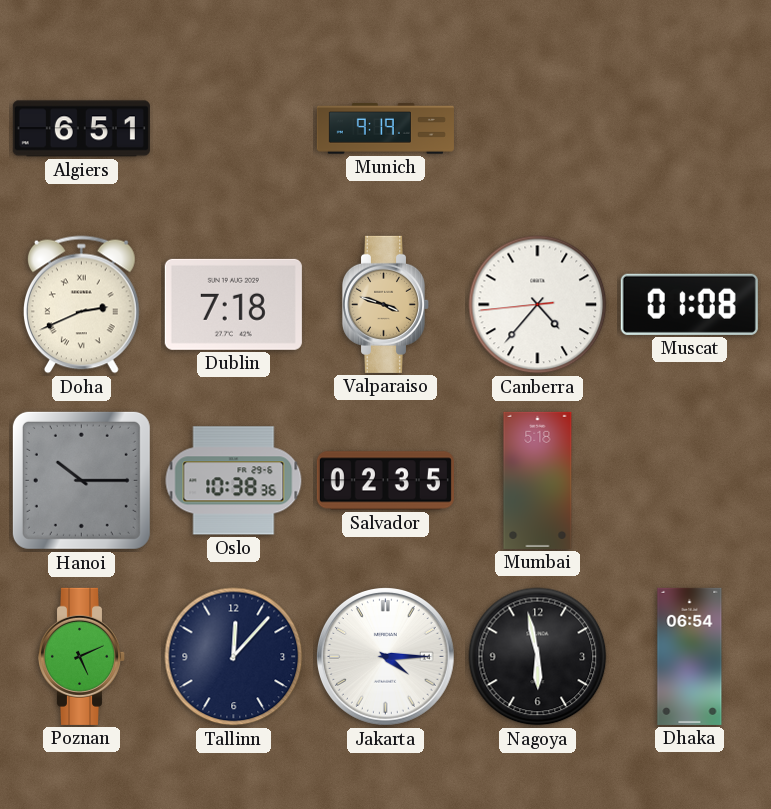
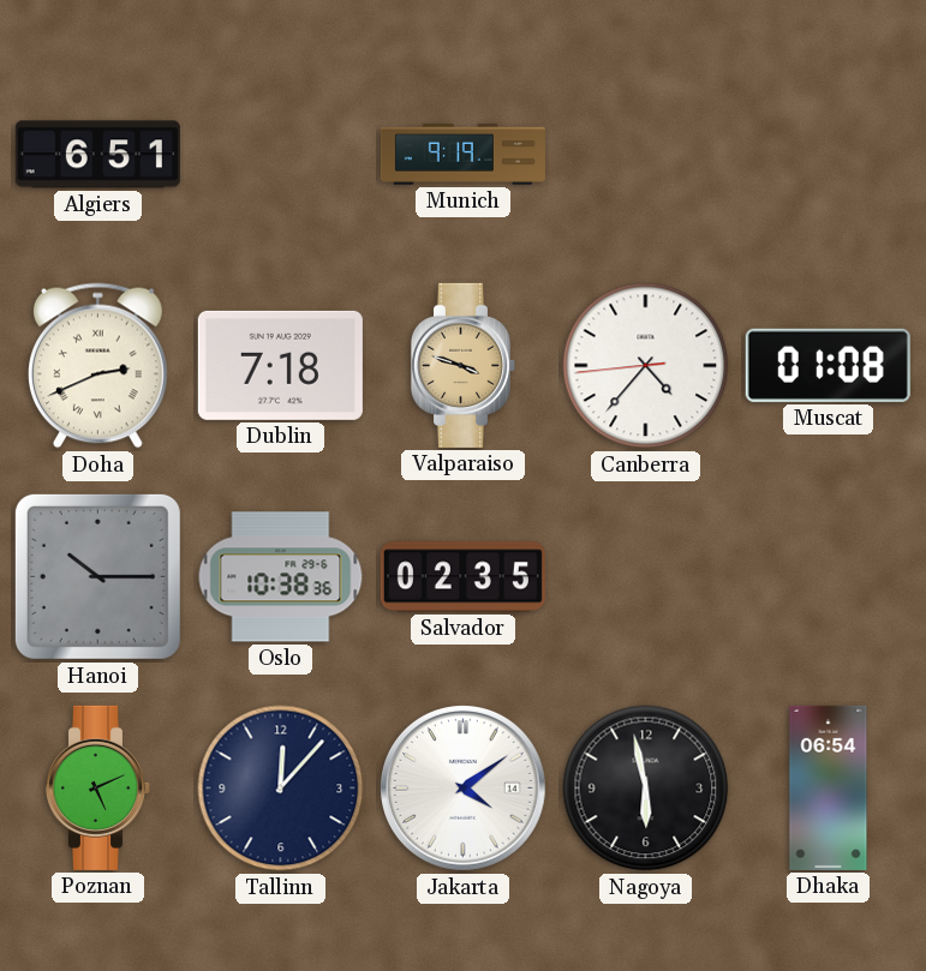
Mumbai: 5:18 -> none (538, 480)
Jakarta: 4:15 -> 4:09 (464, 789)
